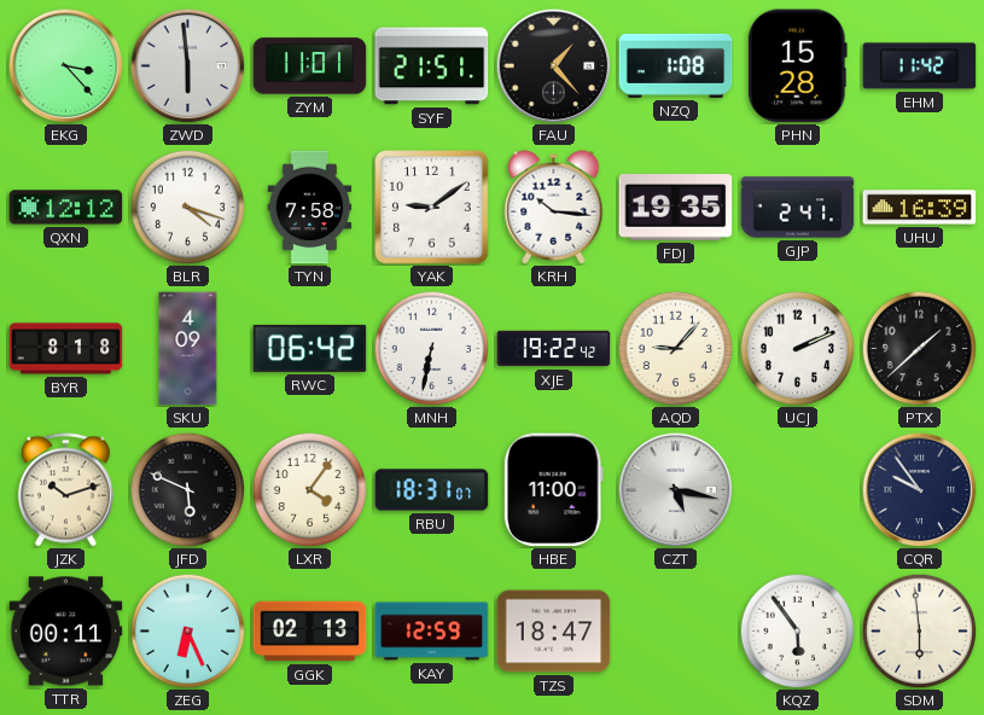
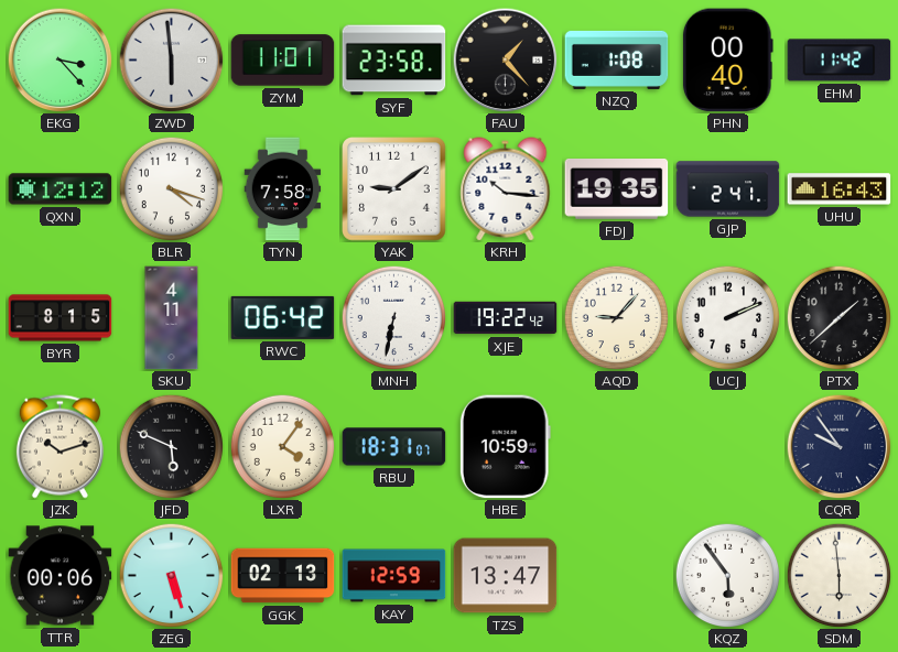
SYF: 21:51 -> 23:58 (394, 61)
PHN: 15:28 -> 00:40 (727, 61)
UHU: 16:39 -> 16:43 (840, 189)
BYR: 8:18 -> 8:15 (61, 318)
SKU: 4:09 -> 4:11 (172, 318)
HBE: 11:00 -> 10:59 (505, 447)
CZT: 5:17 -> none (675, 489)
TTR: 00:11 -> 00:06 (61, 576)
ZEG: 6:26 -> 5:27 (171, 575)
TZS: 18:47 -> 13:47 (506, 576)
